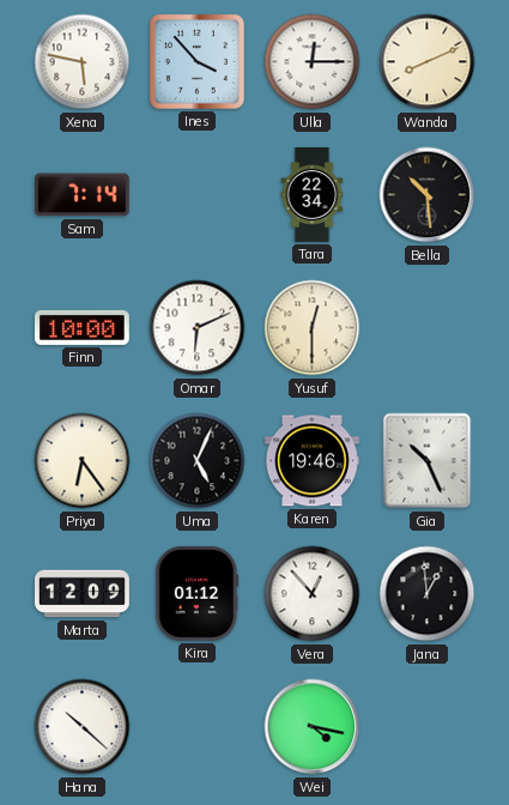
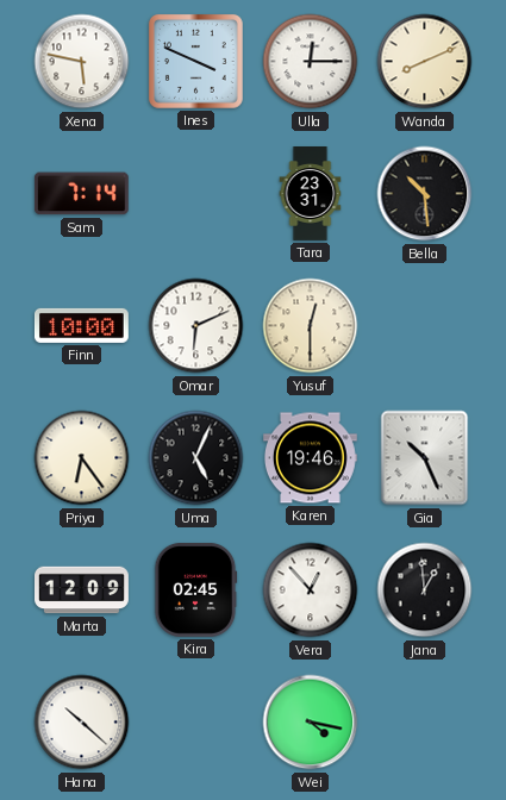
Ines: 3:53 -> 3:49 (195, 61)
Tara: 22:34 -> 23:31 (311, 194)
Kira: 01:12 -> 02:45 (195, 589)
